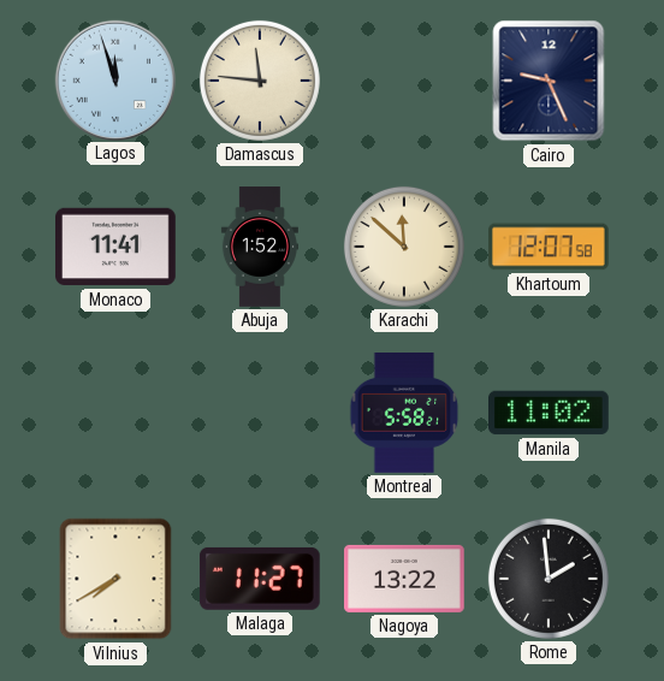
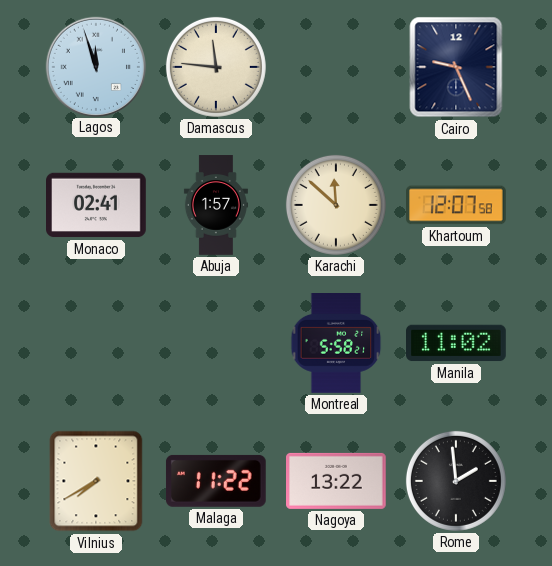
Monaco: 11:41 -> 02:41 (97, 205)
Abuja: 1:52 -> 1:57 (216, 205)
Malaga: 11:27 -> 11:22 (216, 481)
